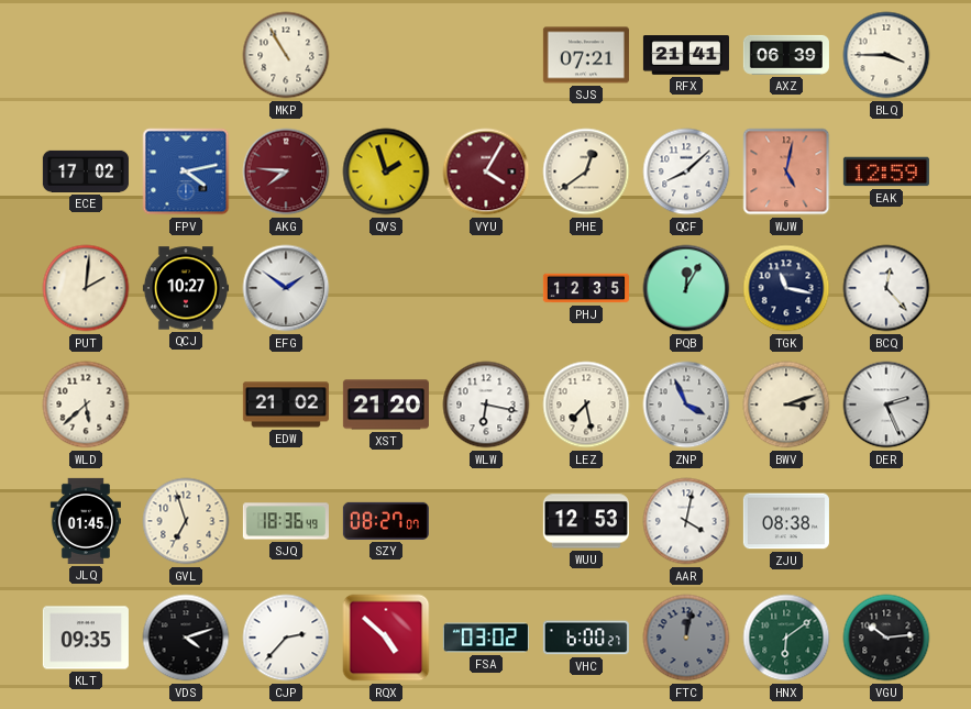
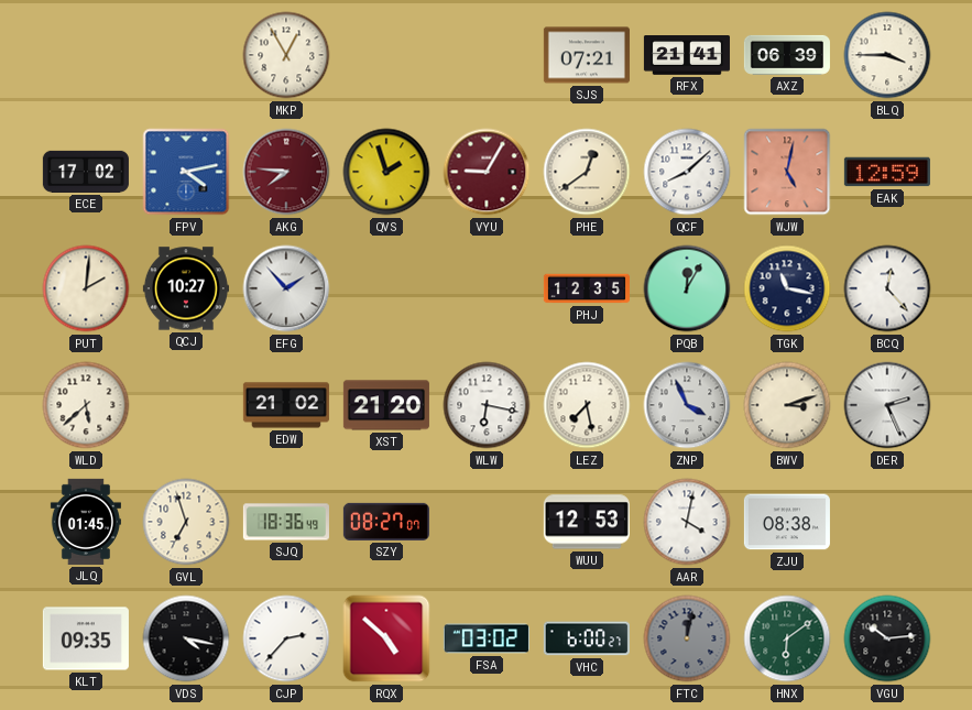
MKP: 10:55 -> 12:55 (286, 55)
VYU: 4:05 -> 9:05 (487, 172)
EFG: 1:51 -> 1:53 (286, 288)
VDS: 4:12 -> 4:17 (186, 638)
